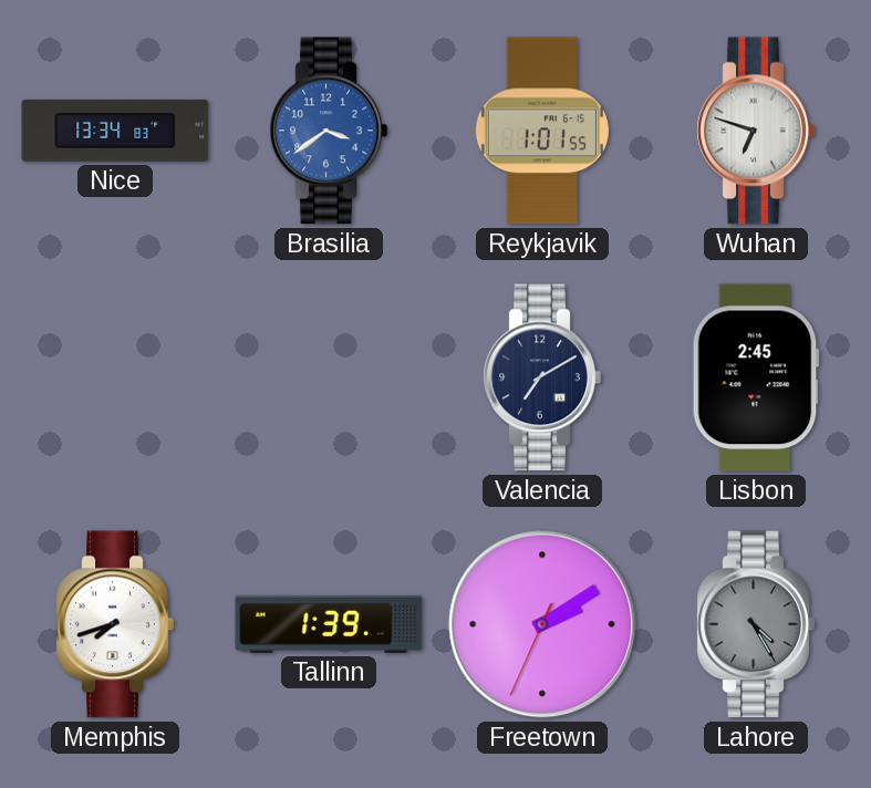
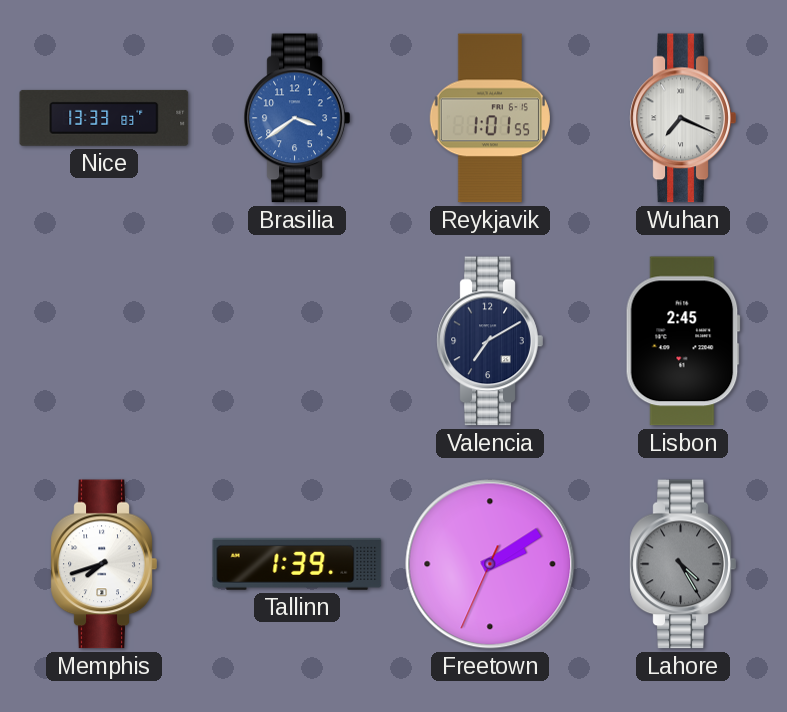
Nice: 13:34 -> 13:33 (104, 118)
Wuhan: 6:48 -> 7:19 (683, 118)
